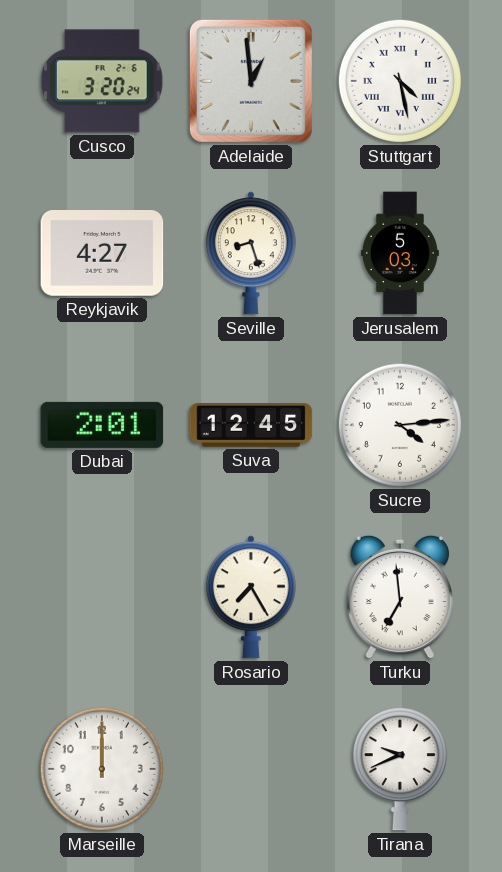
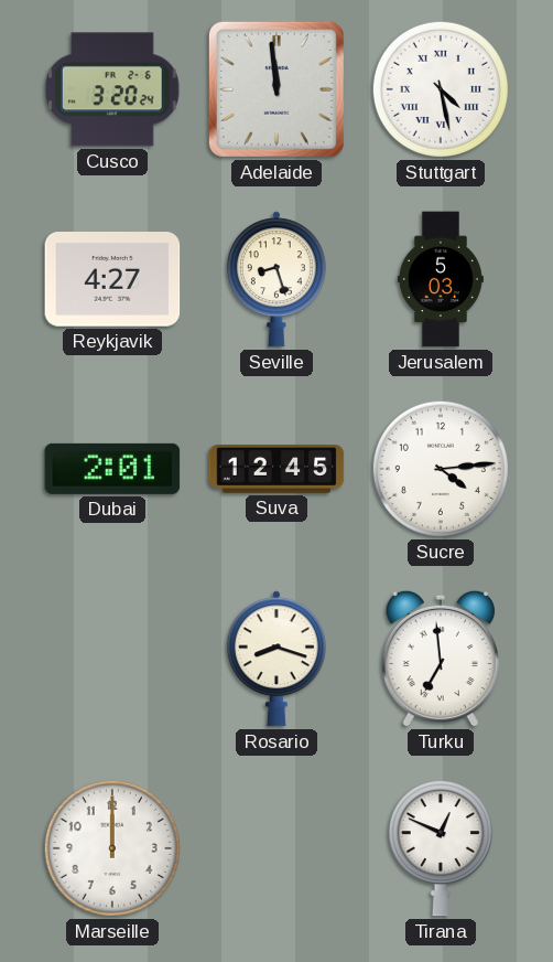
Adelaide: 12:59 -> 11:59 (276, 89)
Rosario: 7:25 -> 8:18 (276, 659)
Tirana: 9:41 -> 12:49 (441, 849)
